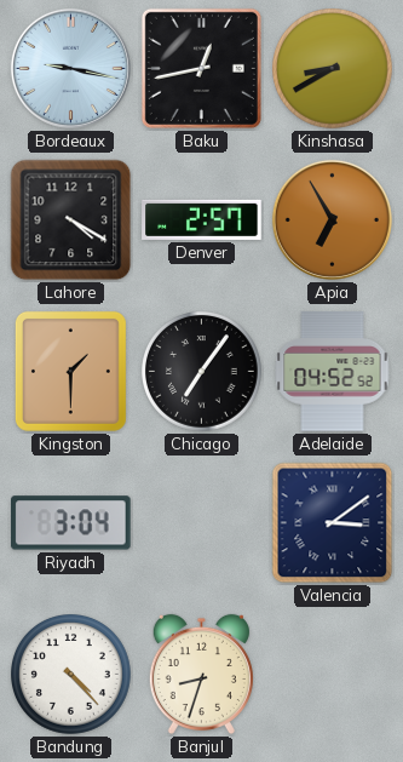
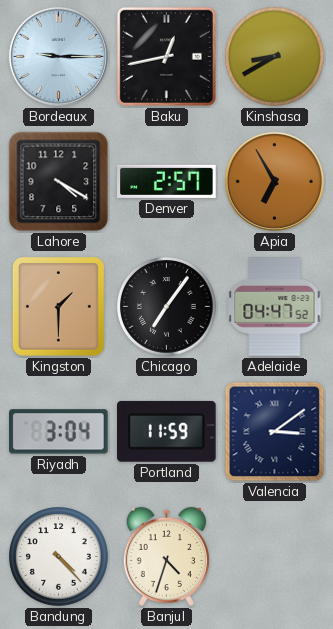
Bordeaux: 9:17 -> 9:15 (58, 56)
Adelaide: 04:52 -> 04:47 (275, 307)
Portland: none -> 11:59 (167, 431)
Banjul: 8:33 -> 4:33 (166, 557)
